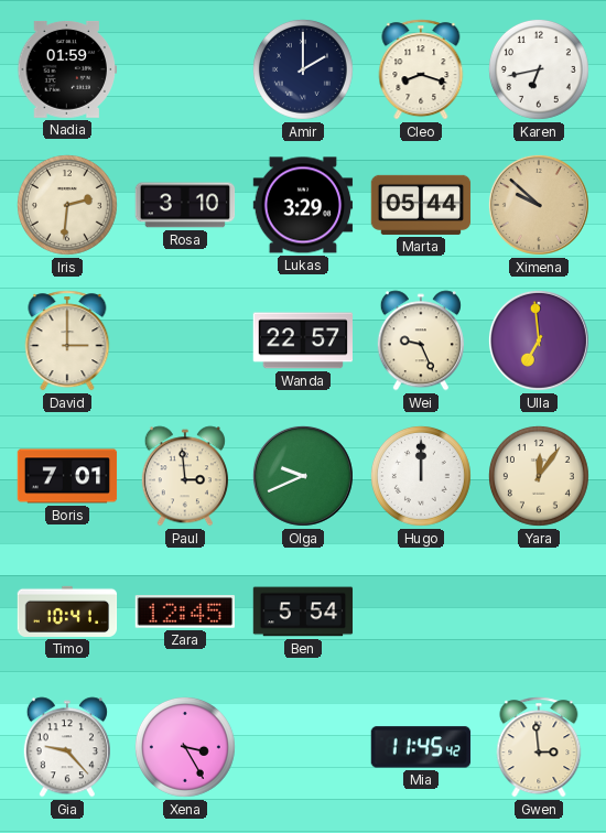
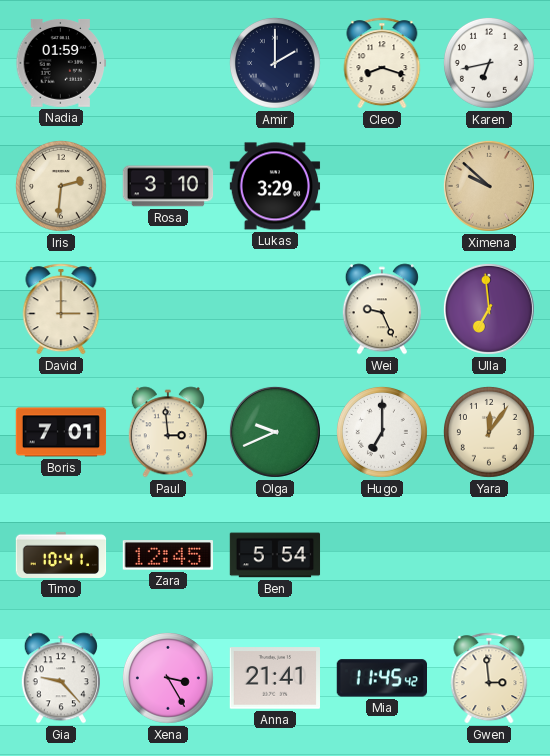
Marta: 05:44 -> none (421, 205)
Wanda: 22:57 -> none (302, 340)
Hugo: 12:00 -> 7:00 (382, 432)
Anna: none -> 21:41 (275, 678)
